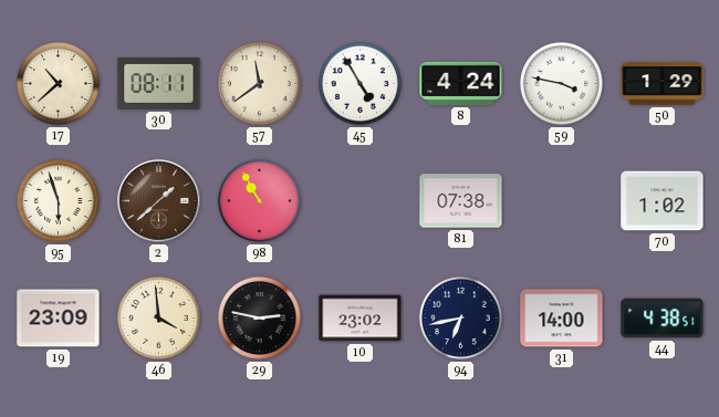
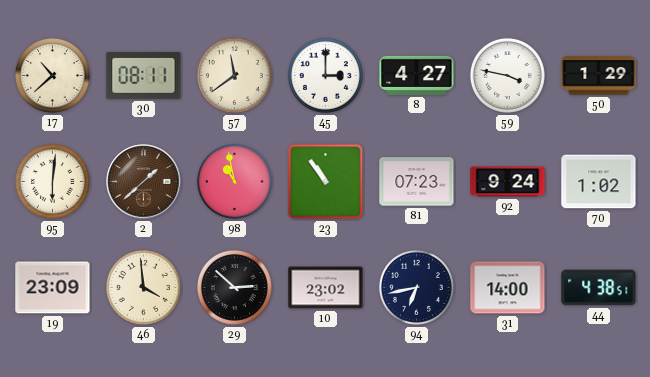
45: 4:55 -> 3:00 (325, 75)
8: 4:24 -> 4:27 (417, 75)
95: 5:57 -> 6:01 (52, 181)
98: 10:55 -> 10:58 (234, 181)
23: none -> 10:54 (326, 182)
81: 07:38 -> 07:23 (417, 182)
92: none -> 9:24 (508, 182)
29: 2:47 -> 2:52 (234, 287)
